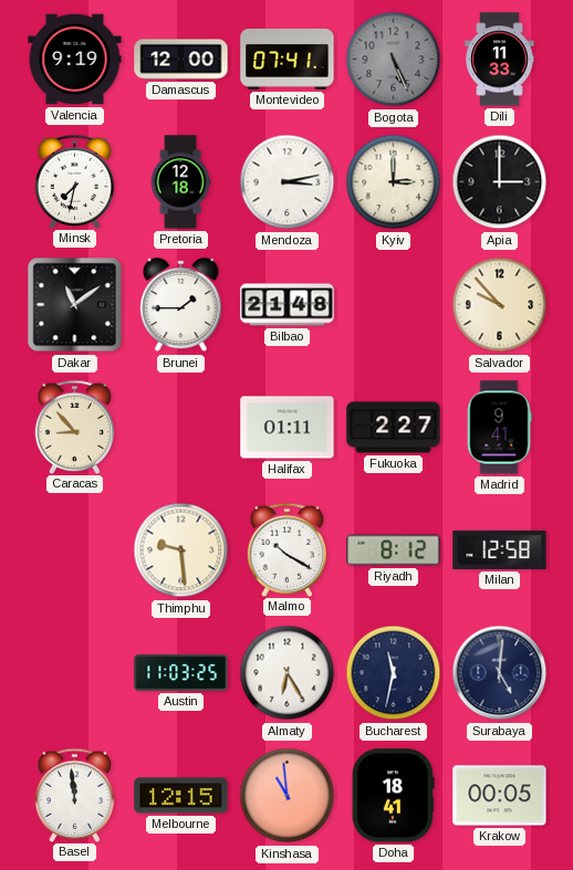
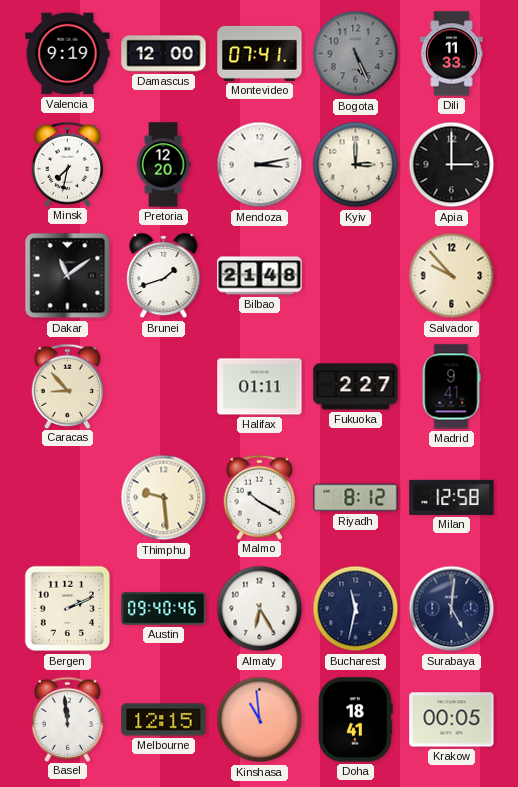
Pretoria: 12:18 -> 12:20 (163, 165)
Brunei: 1:45 -> 1:42 (164, 276)
Bergen: none -> 2:11 (68, 609)
Austin: 11:03 -> 09:40 (164, 609)
